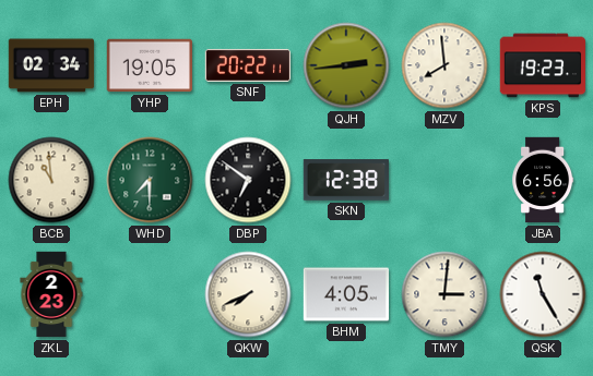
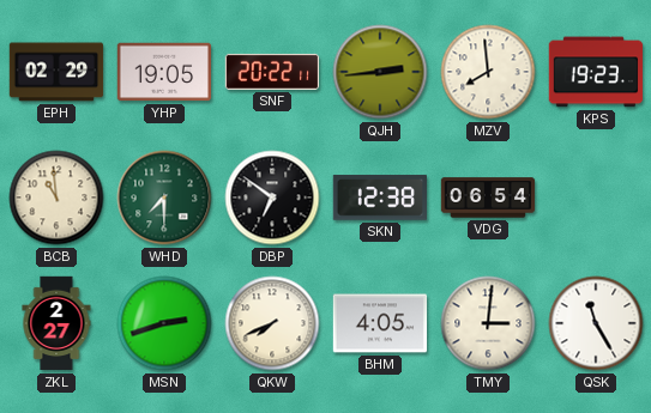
EPH: 02:34 -> 02:29 (56, 72)
VDG: none -> 06:54 (488, 198)
JBA: 6:56 -> none (543, 180)
ZKL: 2:23 -> 2:27 (56, 323)
MSN: none -> 2:42 (164, 323)
